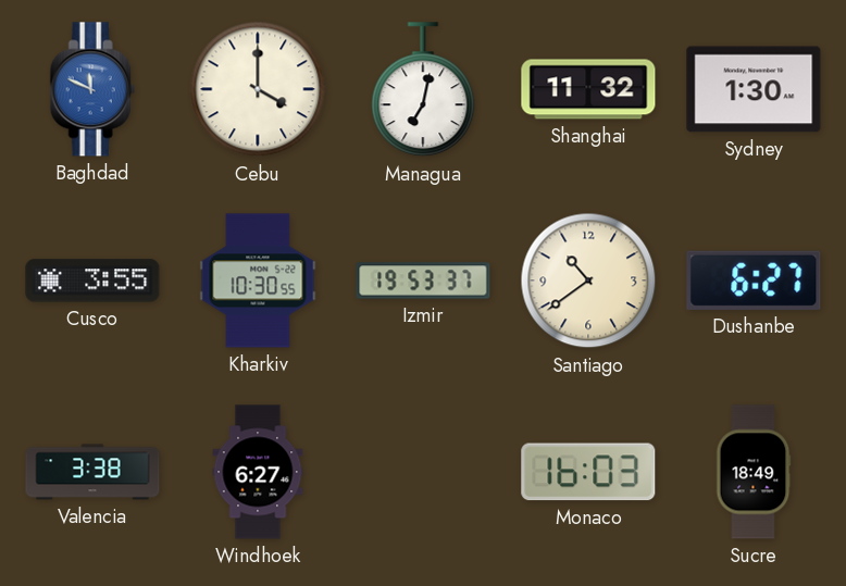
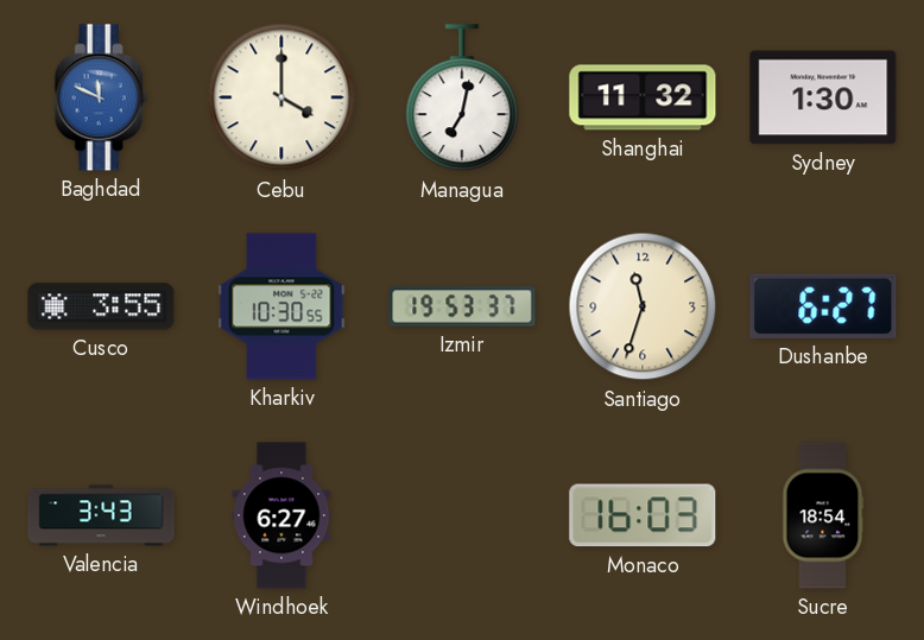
Santiago: 10:39 -> 11:33 (643, 306)
Valencia: 3:38 -> 3:43 (101, 515)
Sucre: 18:49 -> 18:54 (823, 515)
